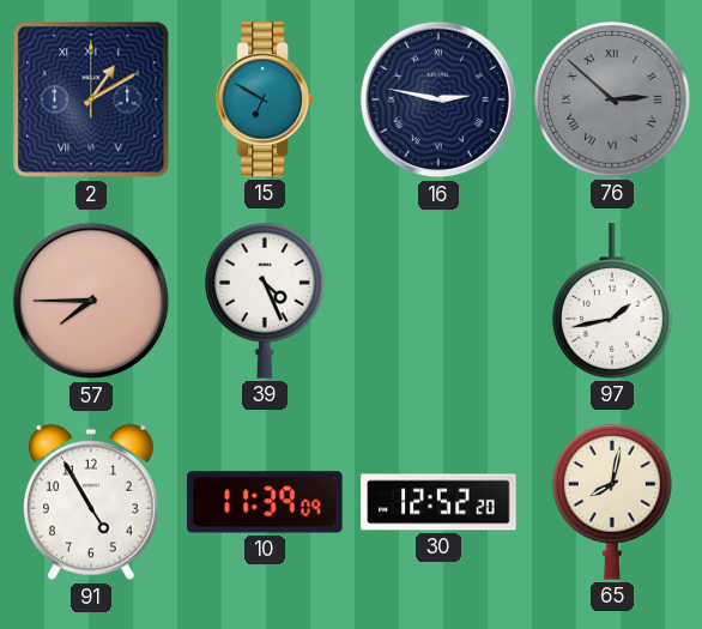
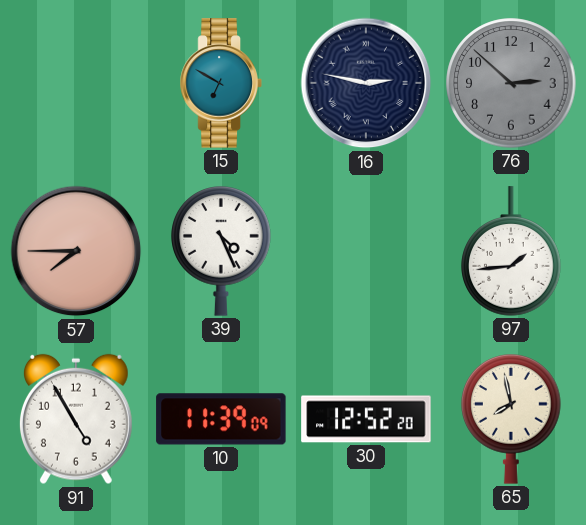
2: 1:10 -> none (91, 99)
76 numerals: Roman -> Arabic (511, 83)
97: 1:43 -> 1:44 (511, 251)
65: 8:02 -> 7:58 (511, 419)
